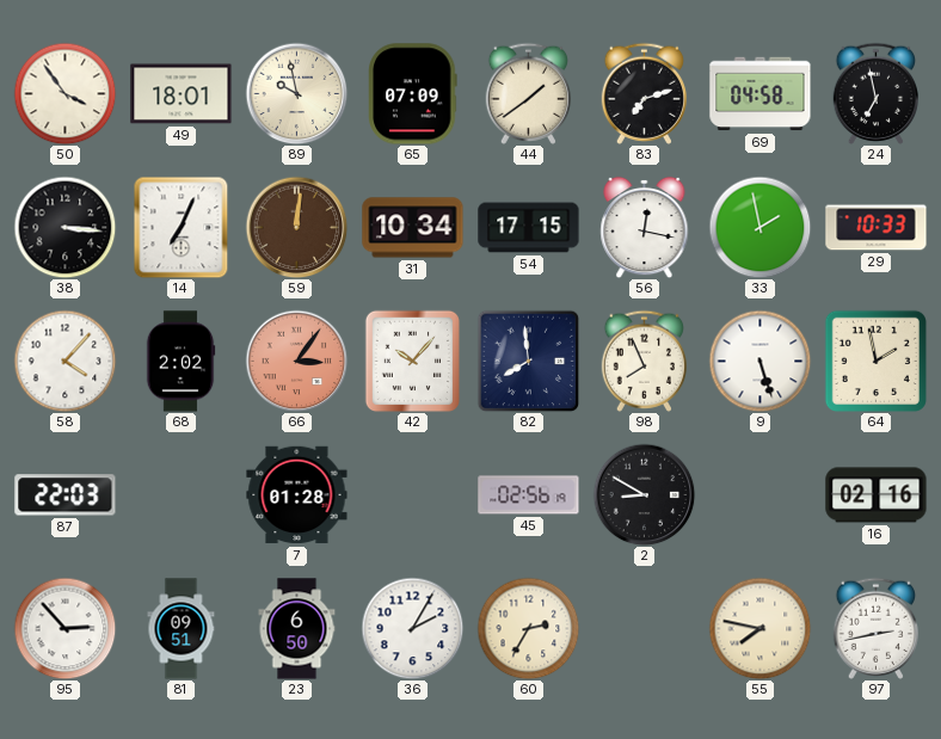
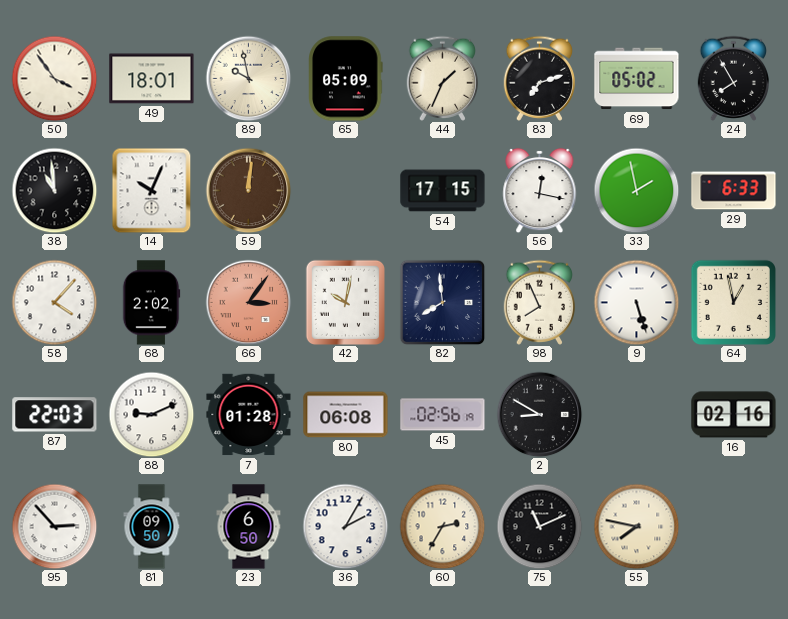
65: 07:09 -> 05:09 (346, 79)
44: 1:39 -> 1:34 (442, 78)
69: 04:58 -> 05:02 (637, 79)
24: 6:58 -> 7:55 (733, 78)
38: 3:16 -> 10:59 (54, 190)
14: 7:04 -> 10:04 (152, 190)
31: 10:34 -> none (413, 228)
29: 10:33 -> 6:33 (734, 191)
42: 10:07 -> 10:02 (345, 302)
64: 1:58 -> 12:58 (733, 302)
88: none -> 9:11 (151, 414)
80: none -> 06:08 (346, 415)
81: 09:51 -> 09:50 (152, 527)
75: none -> 11:11 (539, 526)
97: 2:43 -> none (875, 628)
